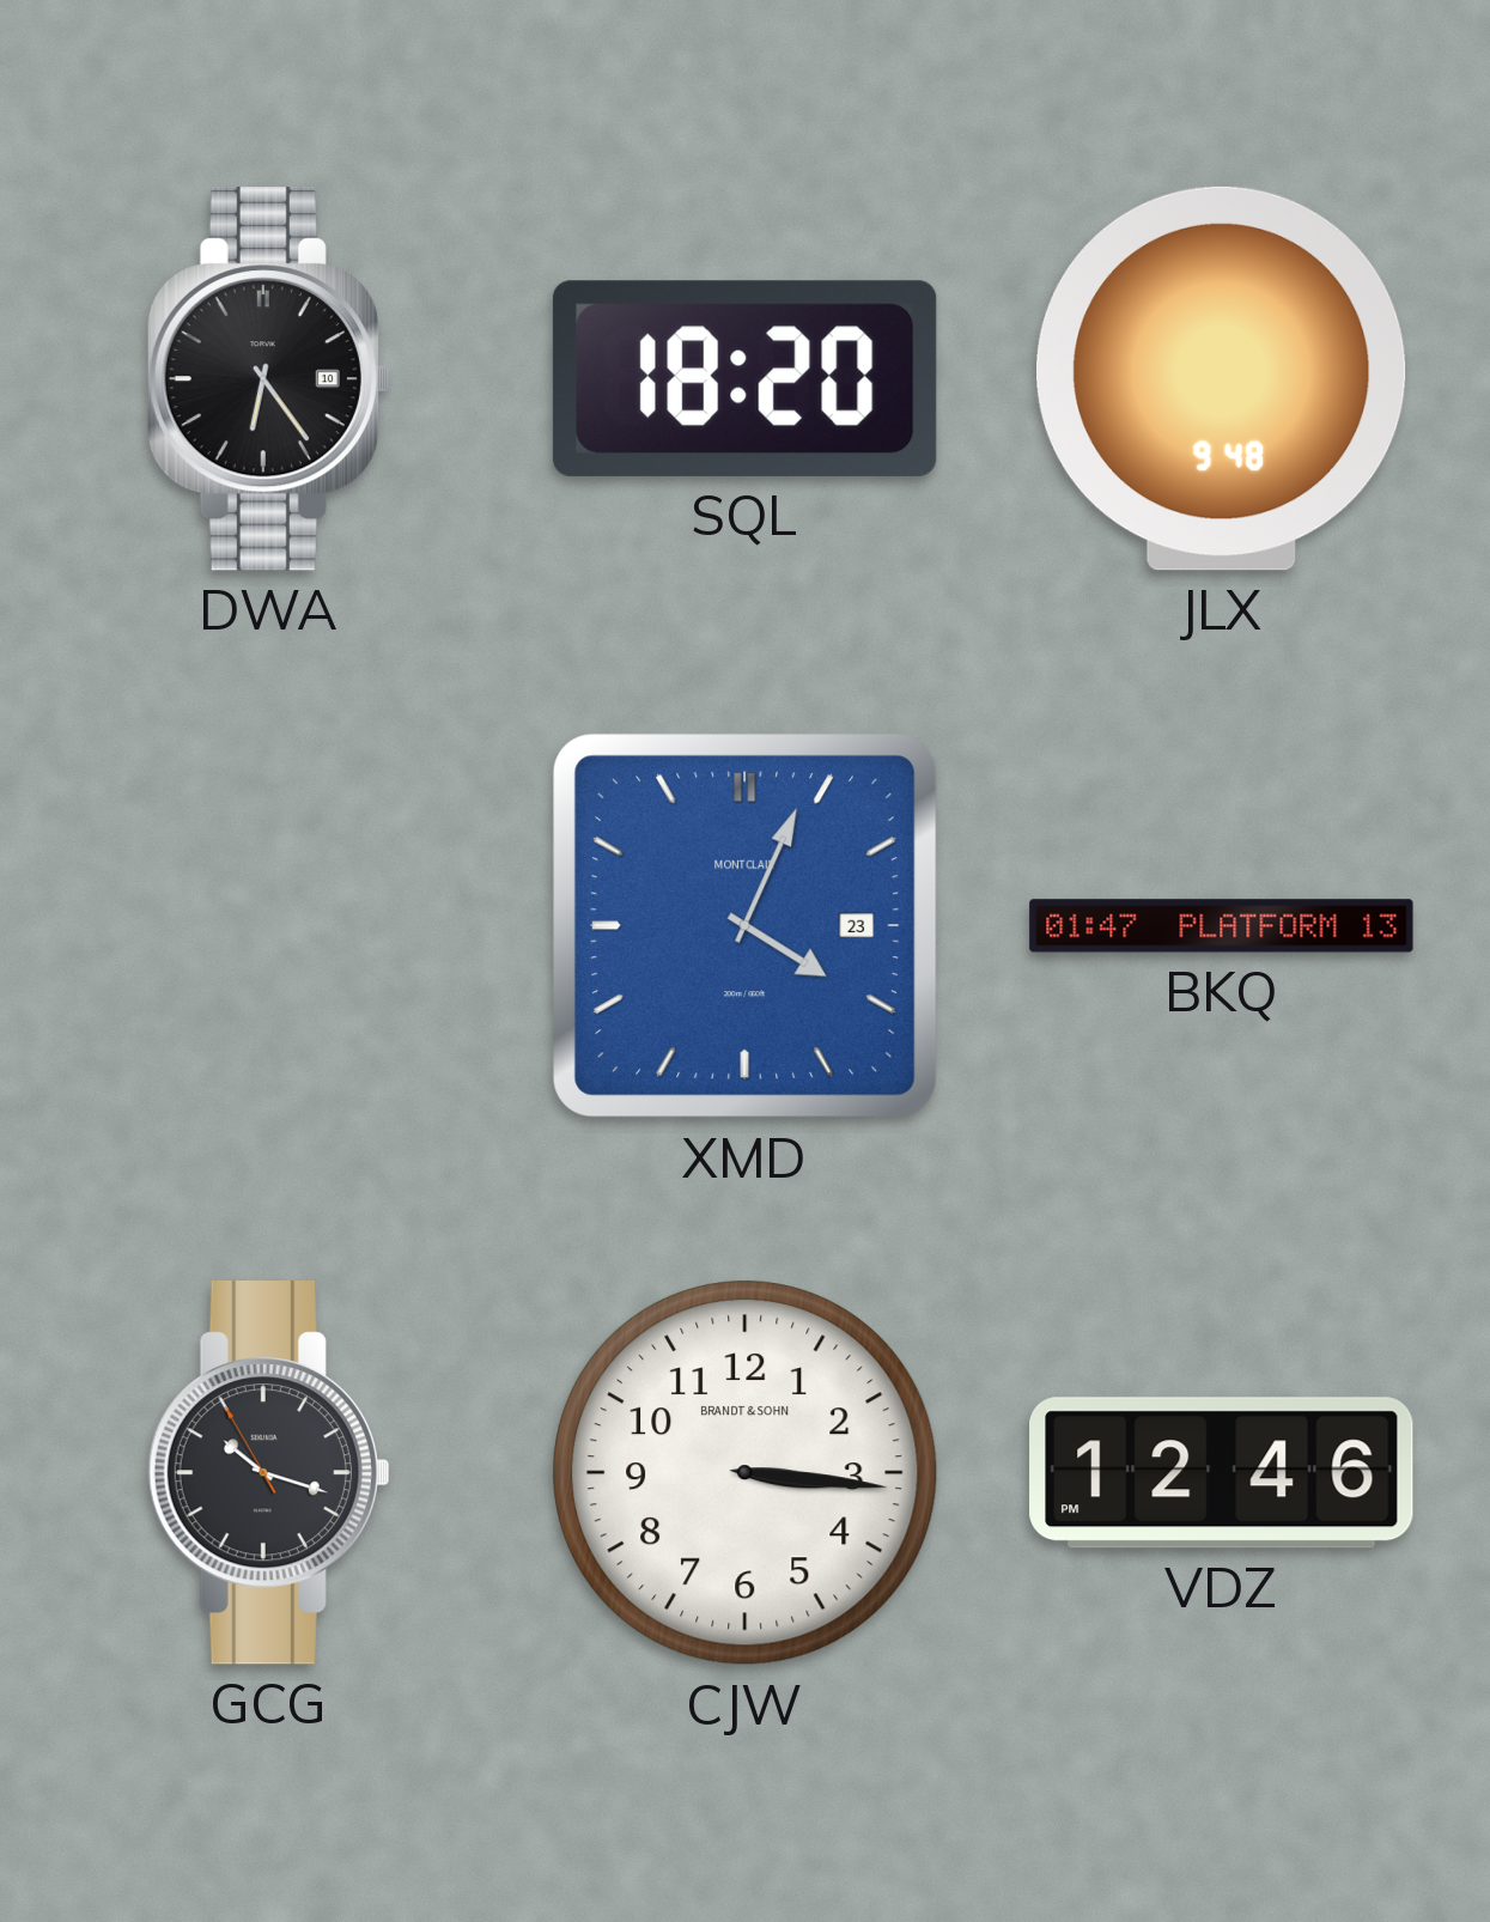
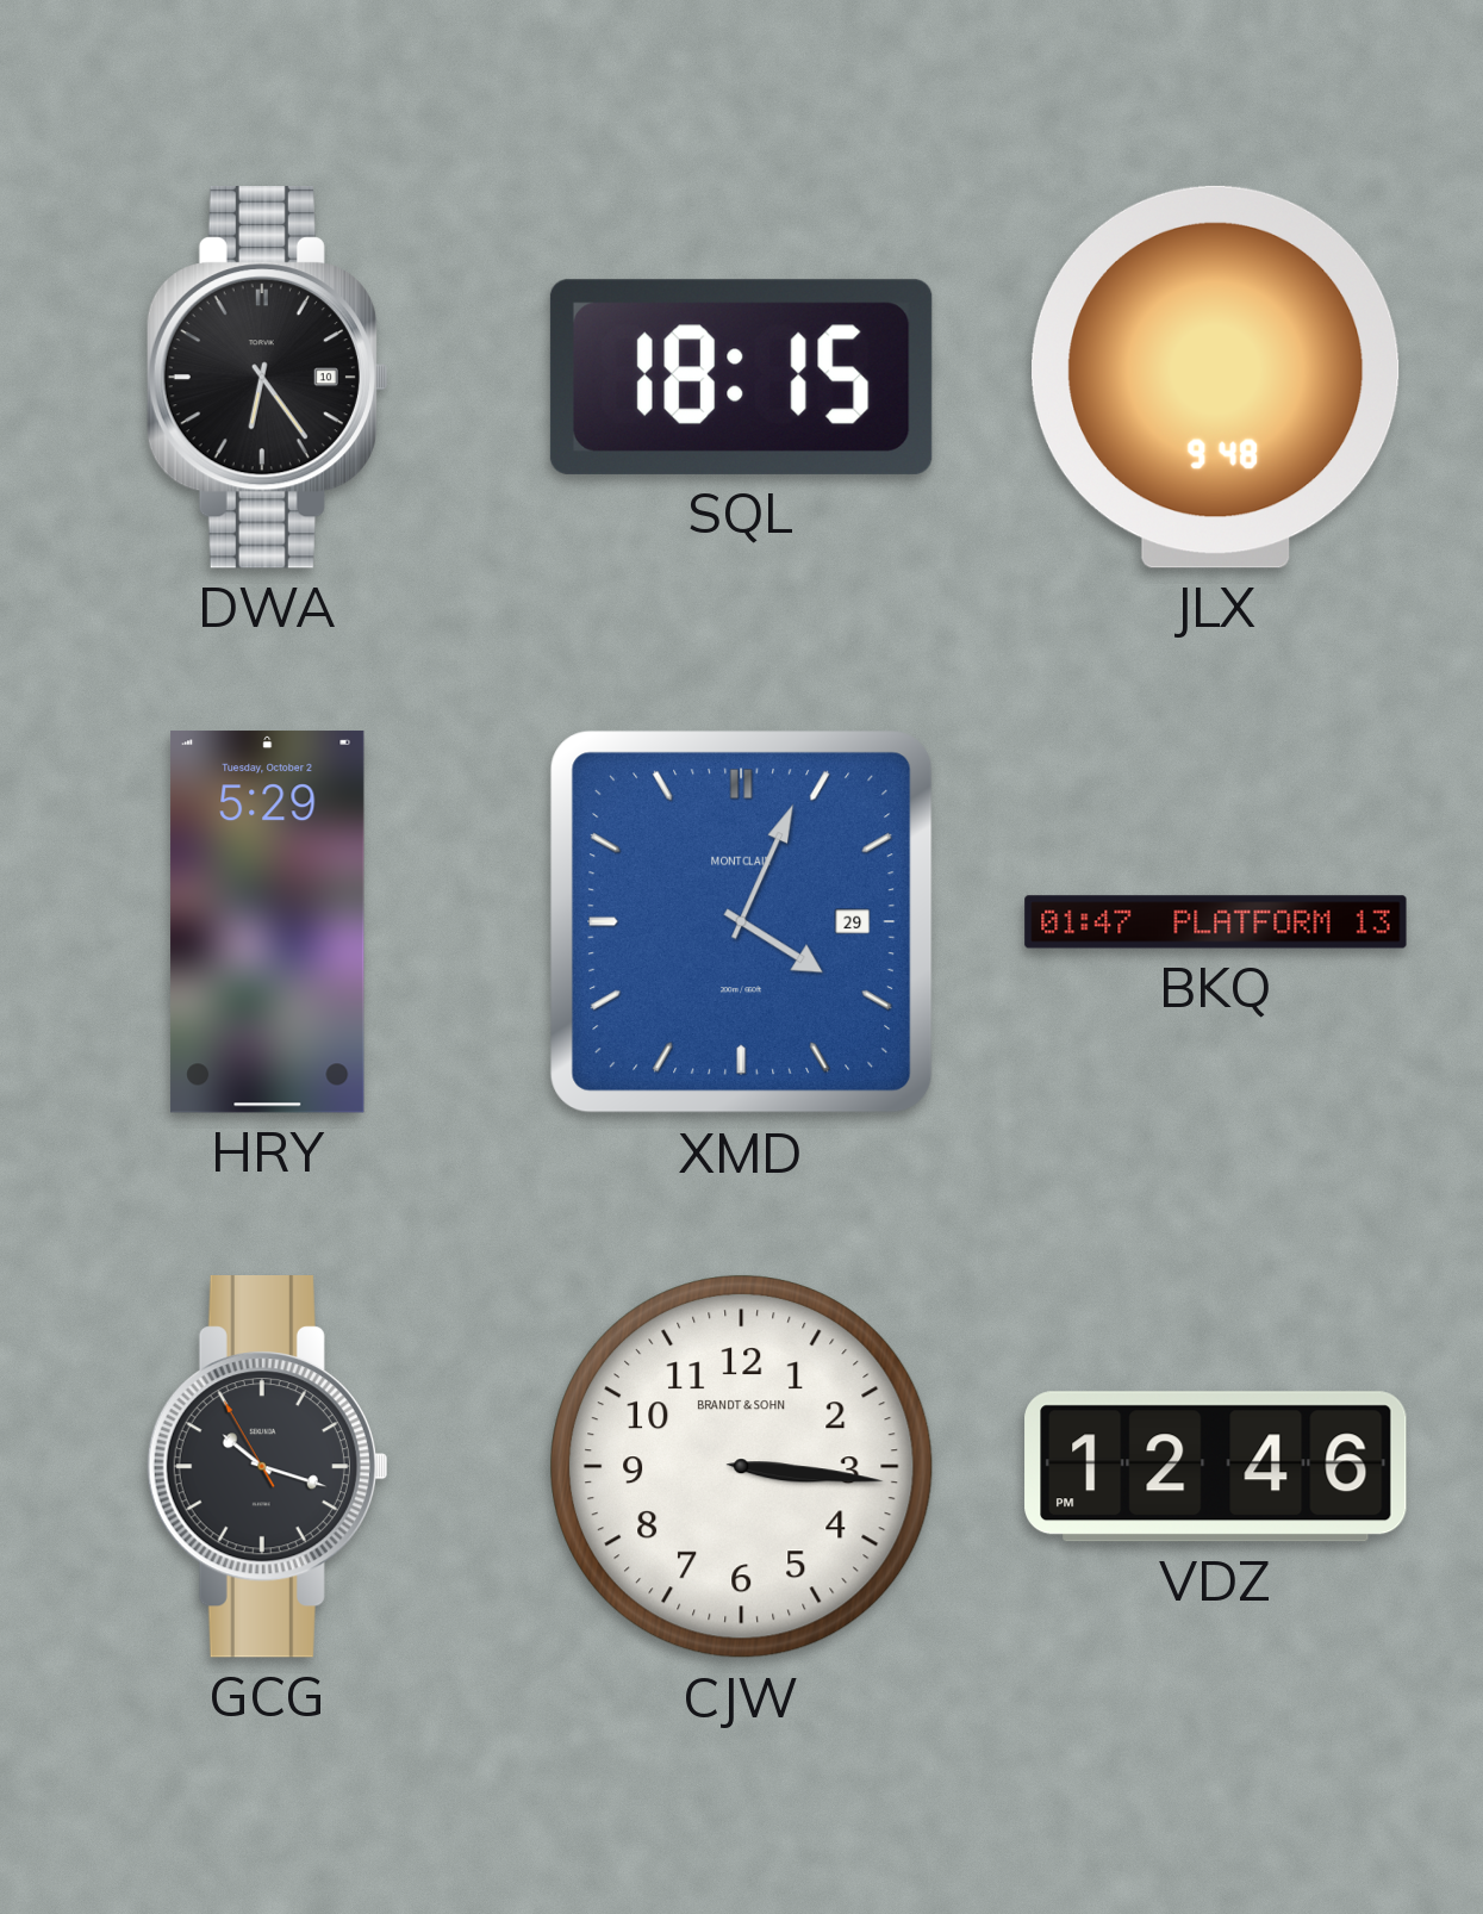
SQL: 18:20 -> 18:15 (741, 377)
HRY: none -> 5:29 (268, 922)
XMD date: 23 -> 29 (742, 922)
